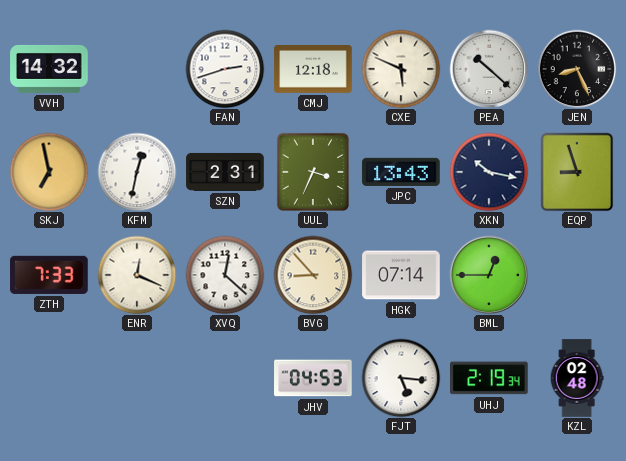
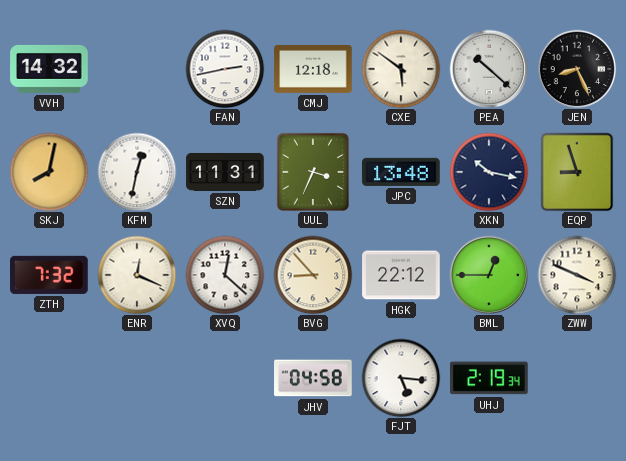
FAN: 2:42 -> 2:43 (225, 69)
CXE: 5:49 -> 5:51 (401, 69)
SKJ: 6:58 -> 8:02 (49, 172)
SZN: 2:31 -> 11:31 (225, 172)
JPC: 13:43 -> 13:48 (401, 172)
ZTH: 7:33 -> 7:32 (49, 275)
HGK: 07:14 -> 22:12 (401, 275)
ZWW: none -> 3:49 (577, 275)
JHV: 04:53 -> 04:58 (313, 378)
KZL: 02:48 -> none (577, 378)
